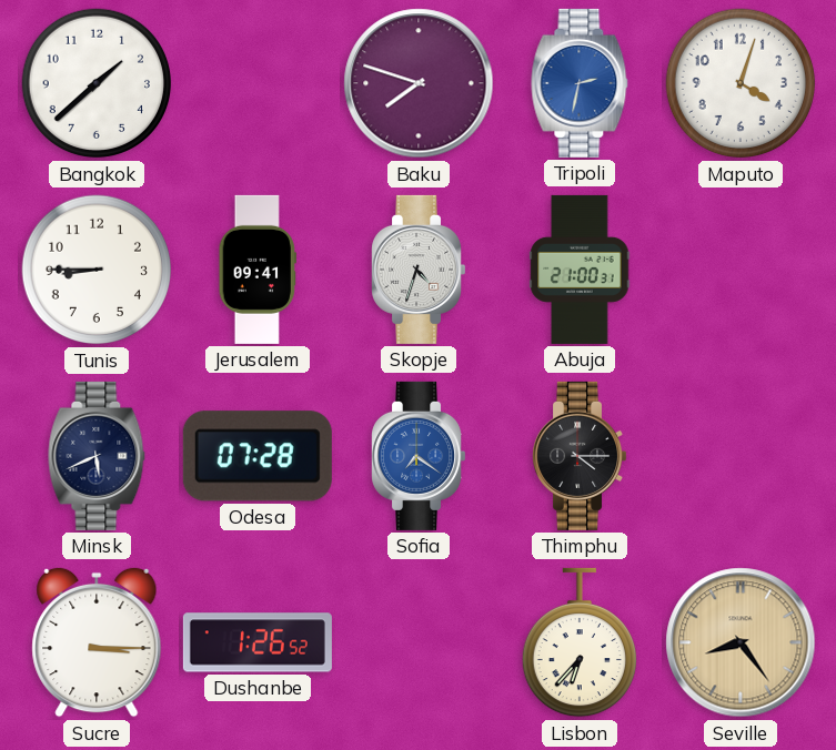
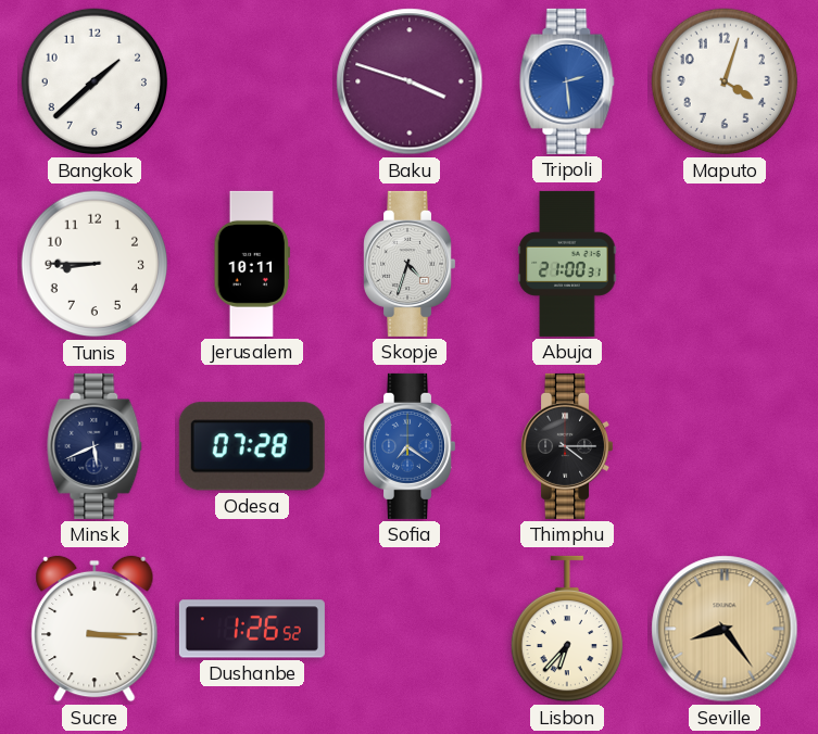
Baku: 7:48 -> 3:48 (410, 81)
Tripoli: 2:32 -> 2:29 (567, 81)
Jerusalem: 09:41 -> 10:11 (251, 264)
